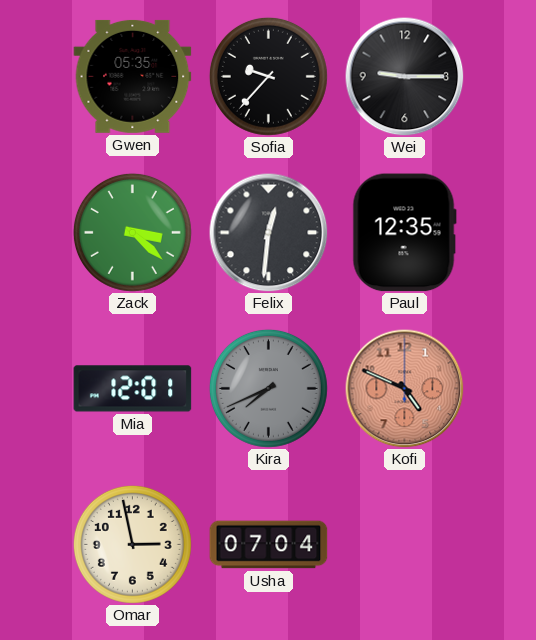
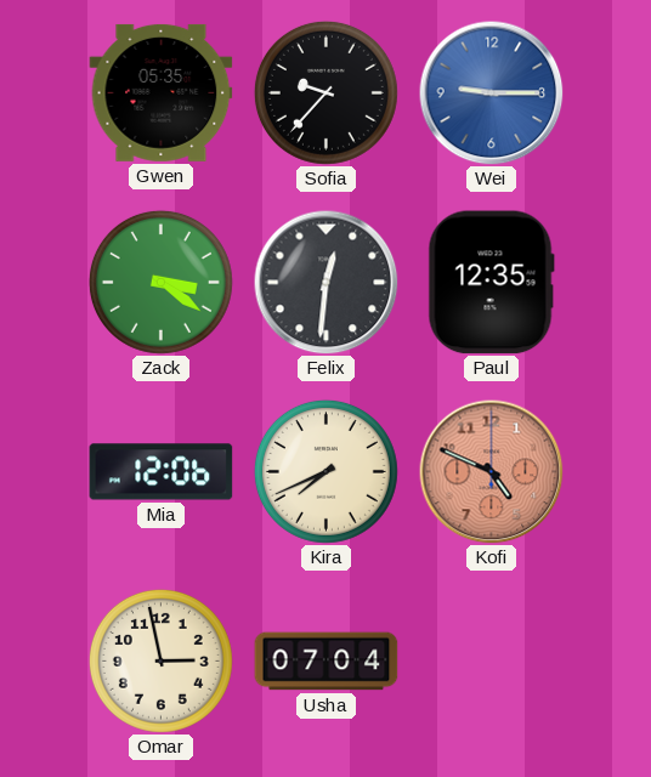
Wei dial: black -> blue (492, 93)
Zack: 3:22 -> 3:21 (160, 282)
Mia: 12:01 -> 12:06 (162, 472)
Kira dial: grey -> cream (325, 471)
